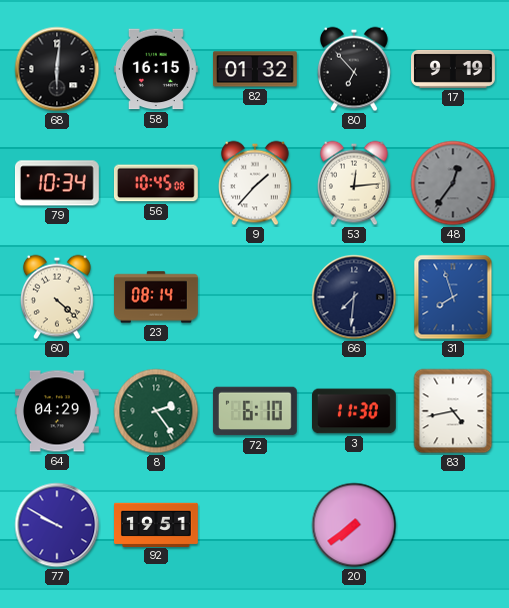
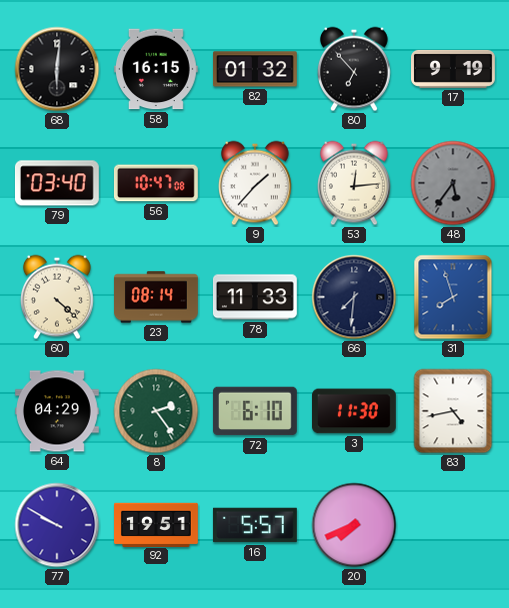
79: 10:34 -> 03:40 (57, 183)
56: 10:45 -> 10:47 (156, 183)
48: 12:36 -> 5:36 (453, 183)
78: none -> 11:33 (255, 297)
16: none -> 5:57 (255, 525)
20: 7:39 -> 7:41 (354, 525)
